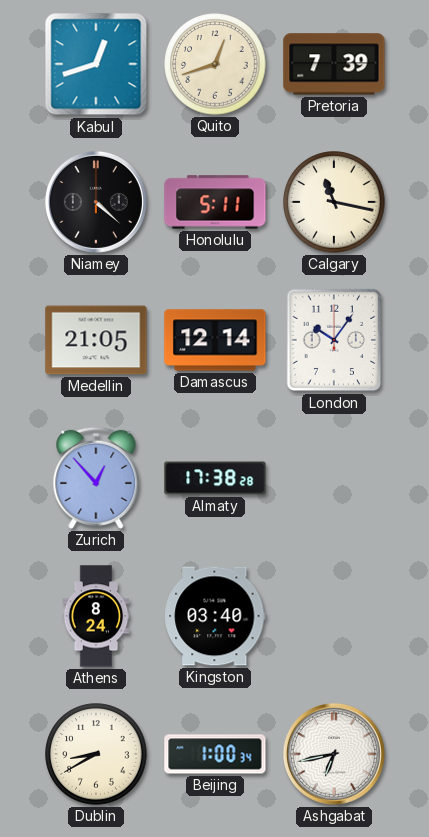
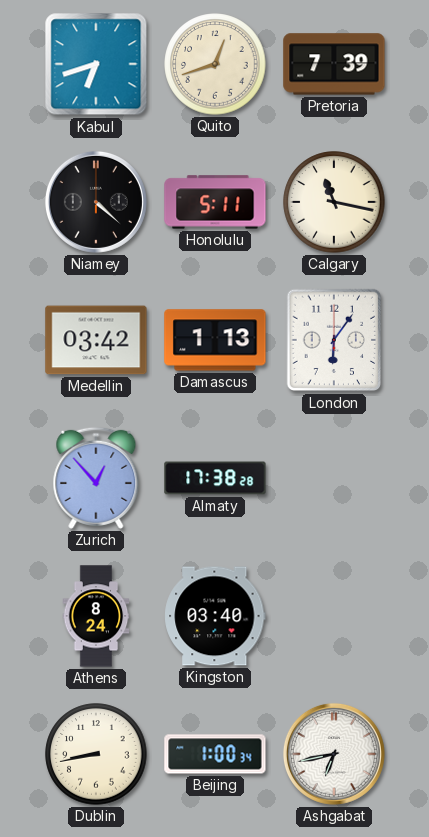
Kabul: 12:42 -> 6:42 (96, 64)
Medellin: 21:05 -> 03:42 (96, 340)
Damascus: 12:14 -> 1:13 (215, 340)
London: 10:06 -> 6:06 (334, 340)
Dublin: 8:40 -> 8:43 (96, 754)
